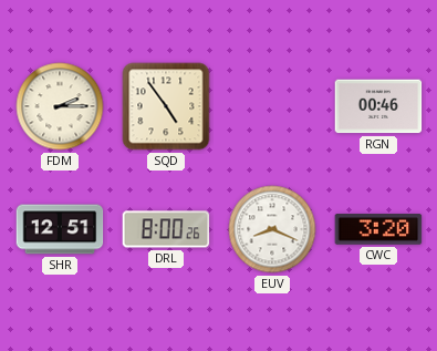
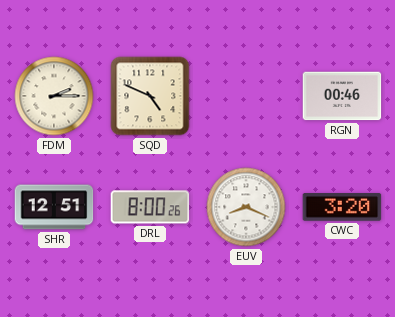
SQD: 4:54 -> 4:49 (150, 96)
